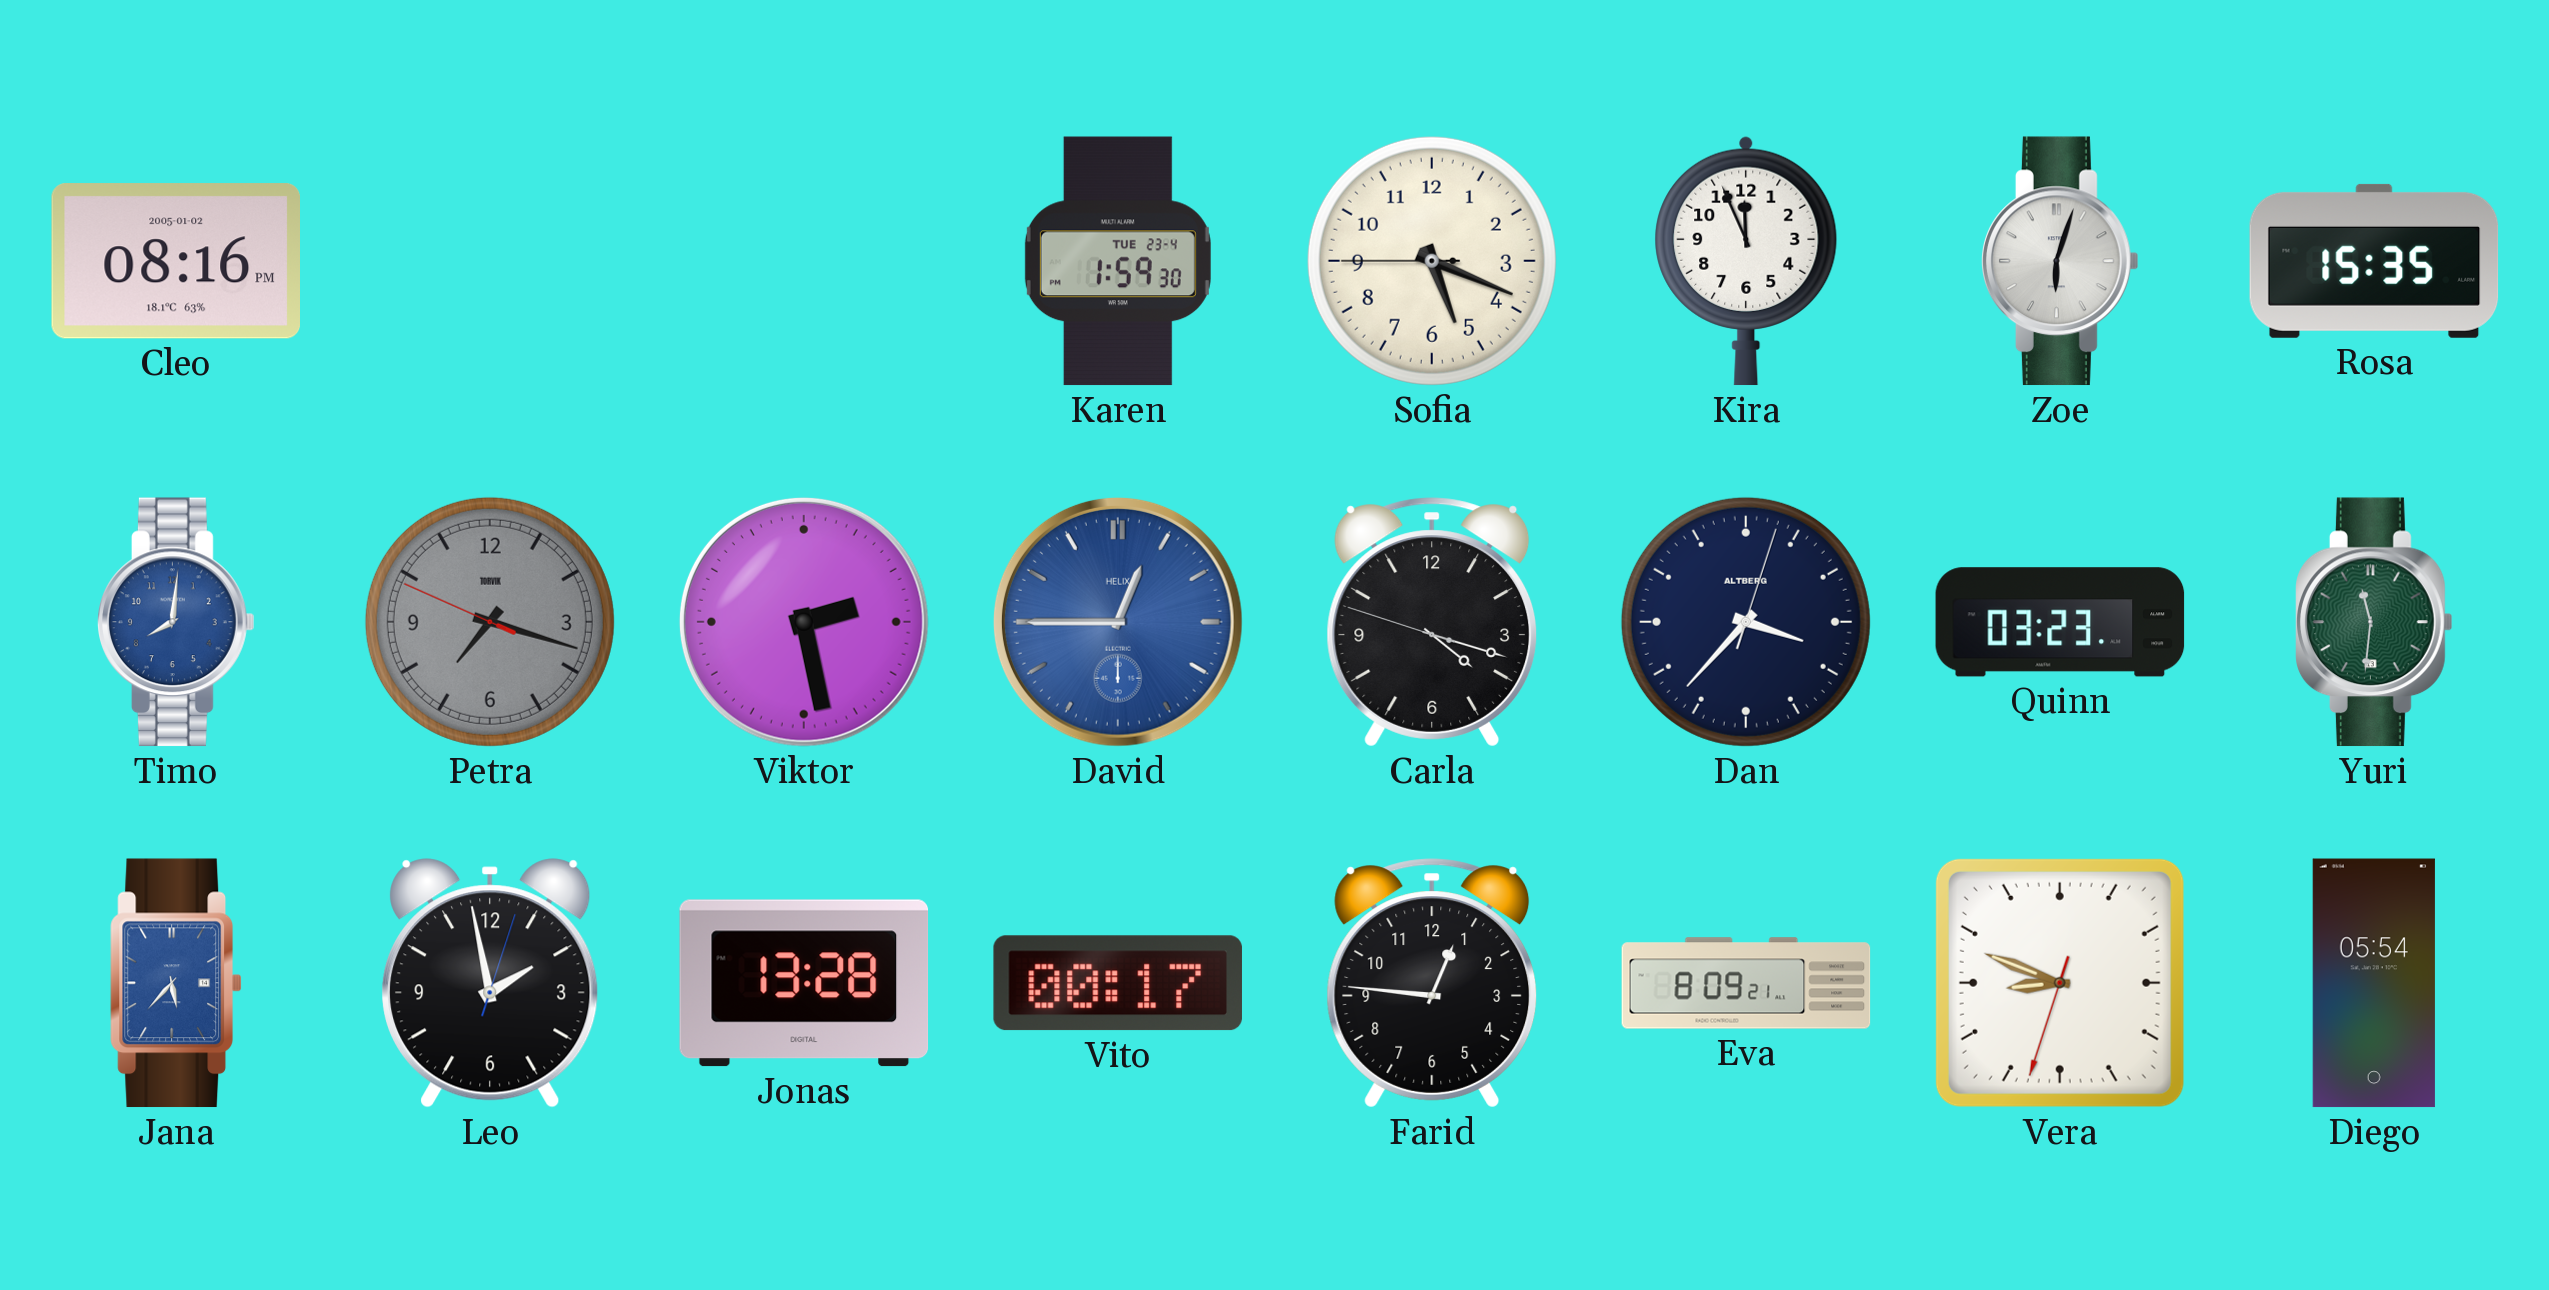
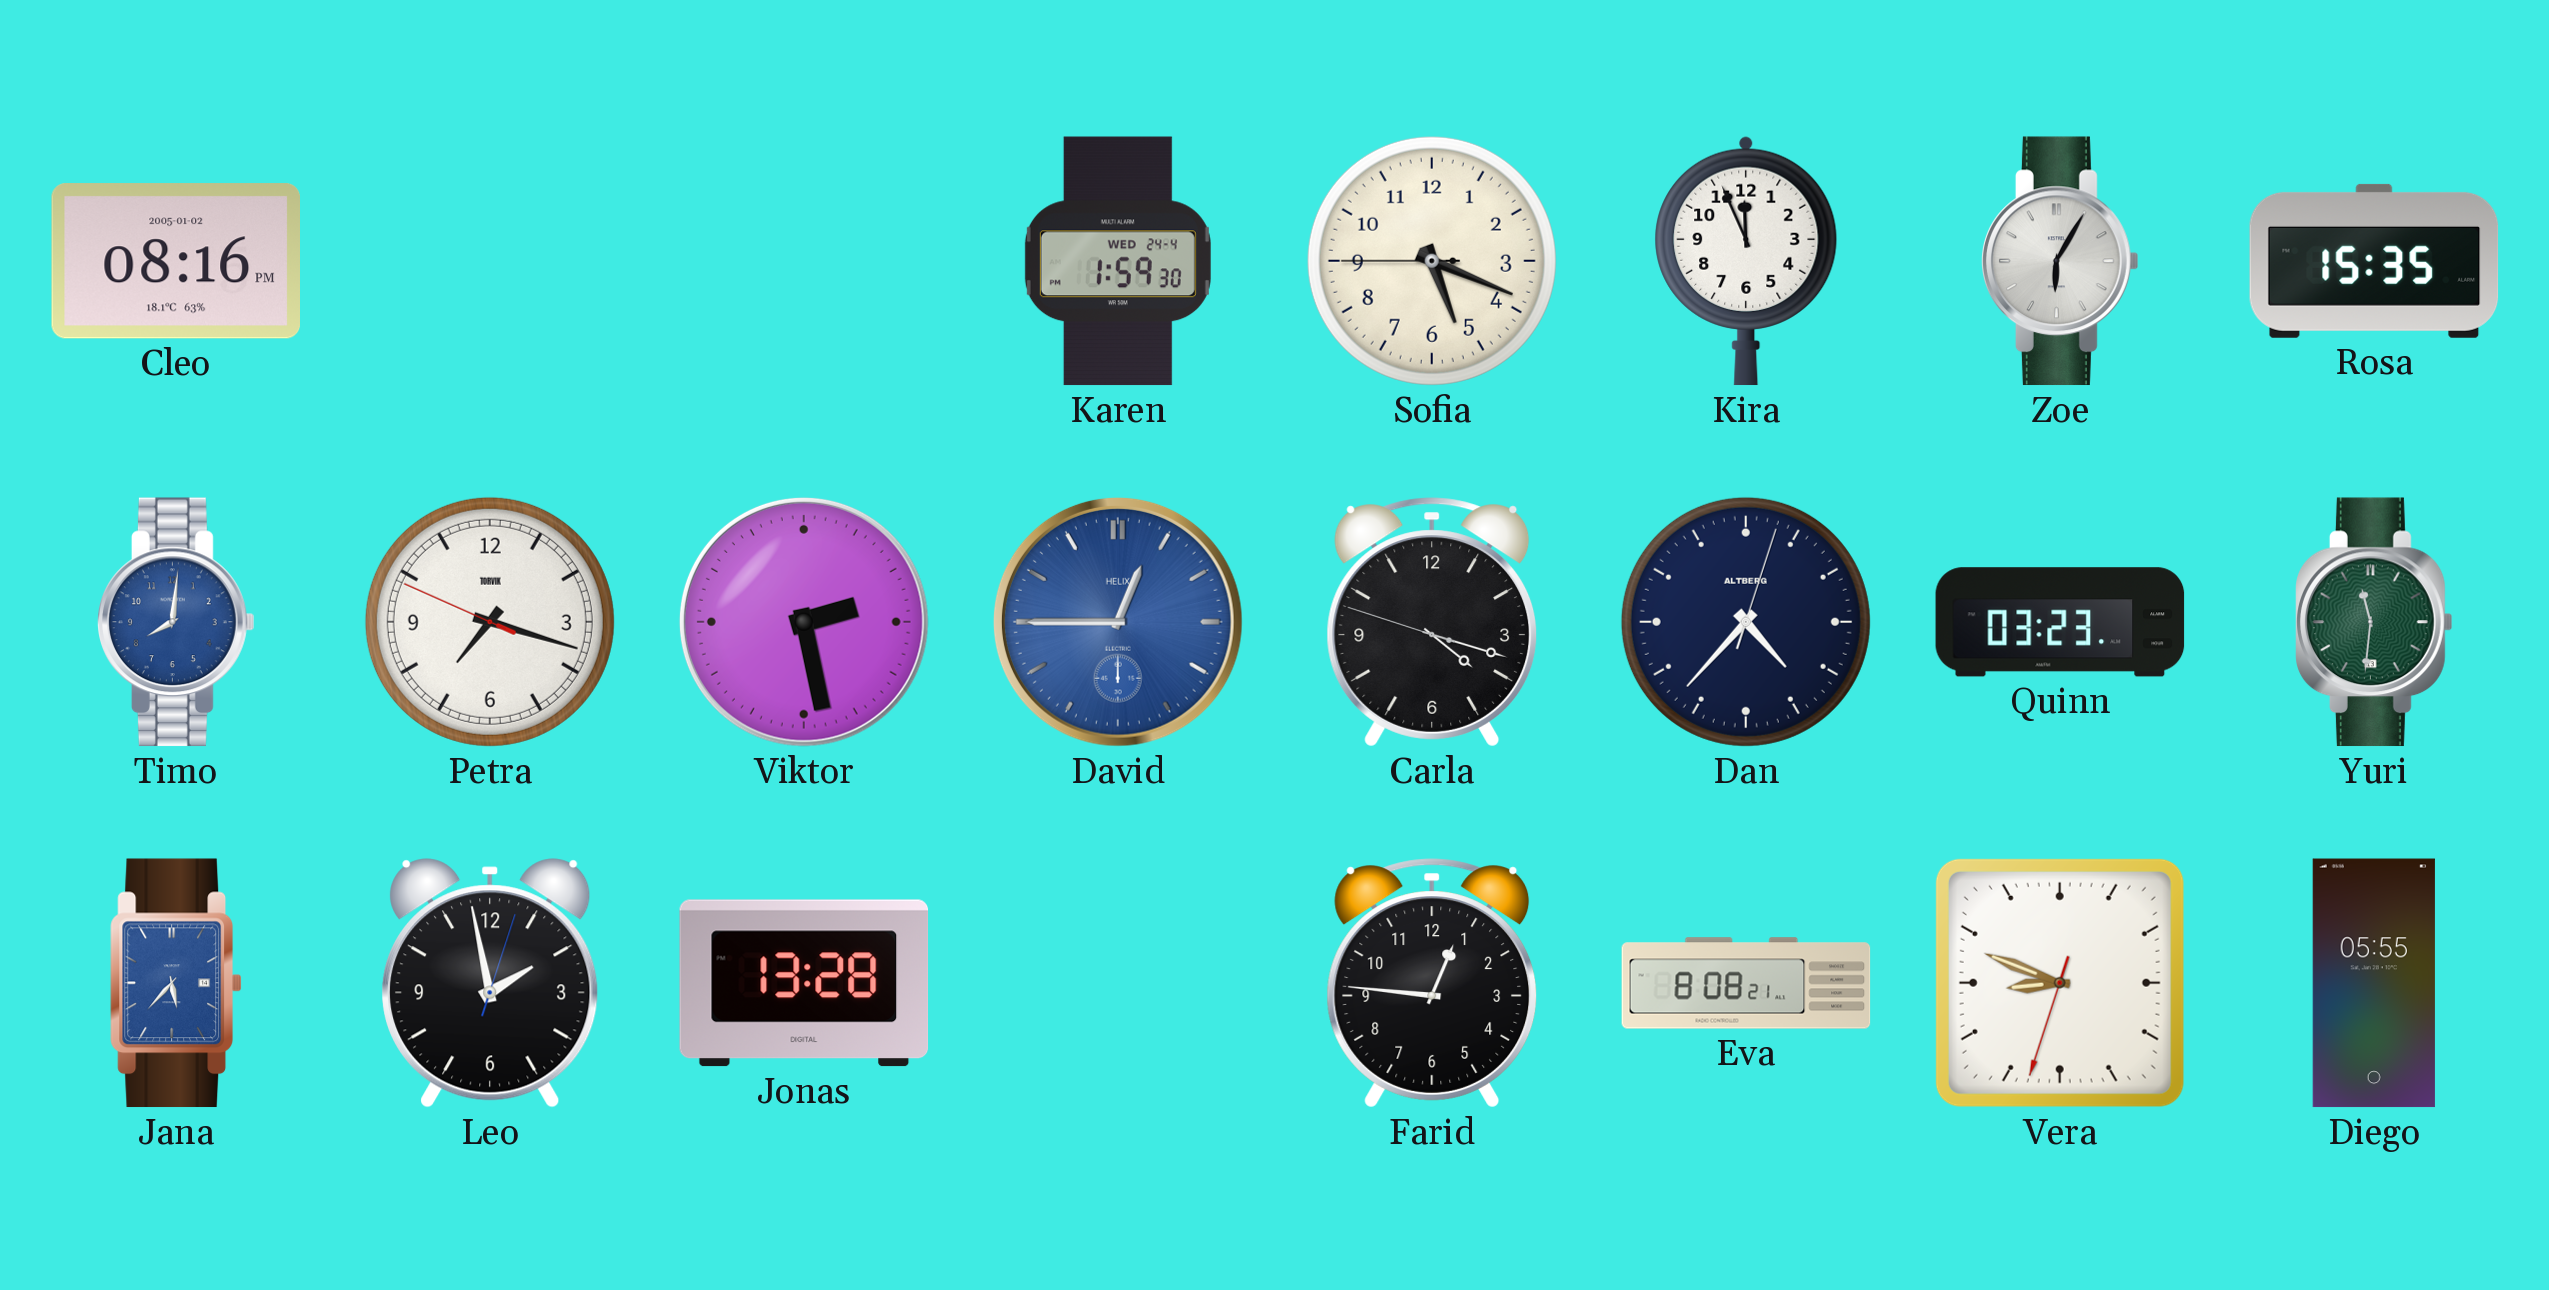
Karen date: TUE 23-4 -> WED 24-4 (1118, 261)
Zoe: 6:03 -> 6:05 (2061, 261)
Petra dial: grey -> white (490, 622)
Dan: 3:37 -> 4:37 (1746, 622)
Vito: 00:17 -> none (1118, 983)
Eva: 8:09 -> 8:08 (1746, 983)
Diego: 05:54 -> 05:55 (2374, 983)
